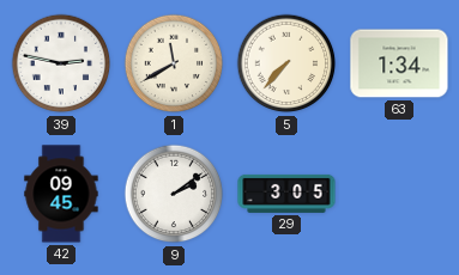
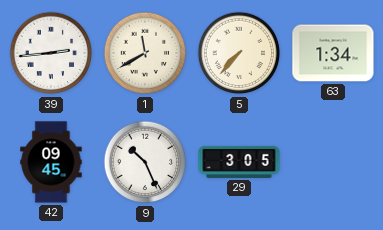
39: 2:47 -> 2:44 (51, 53)
9: 2:09 -> 10:26 (145, 162)
